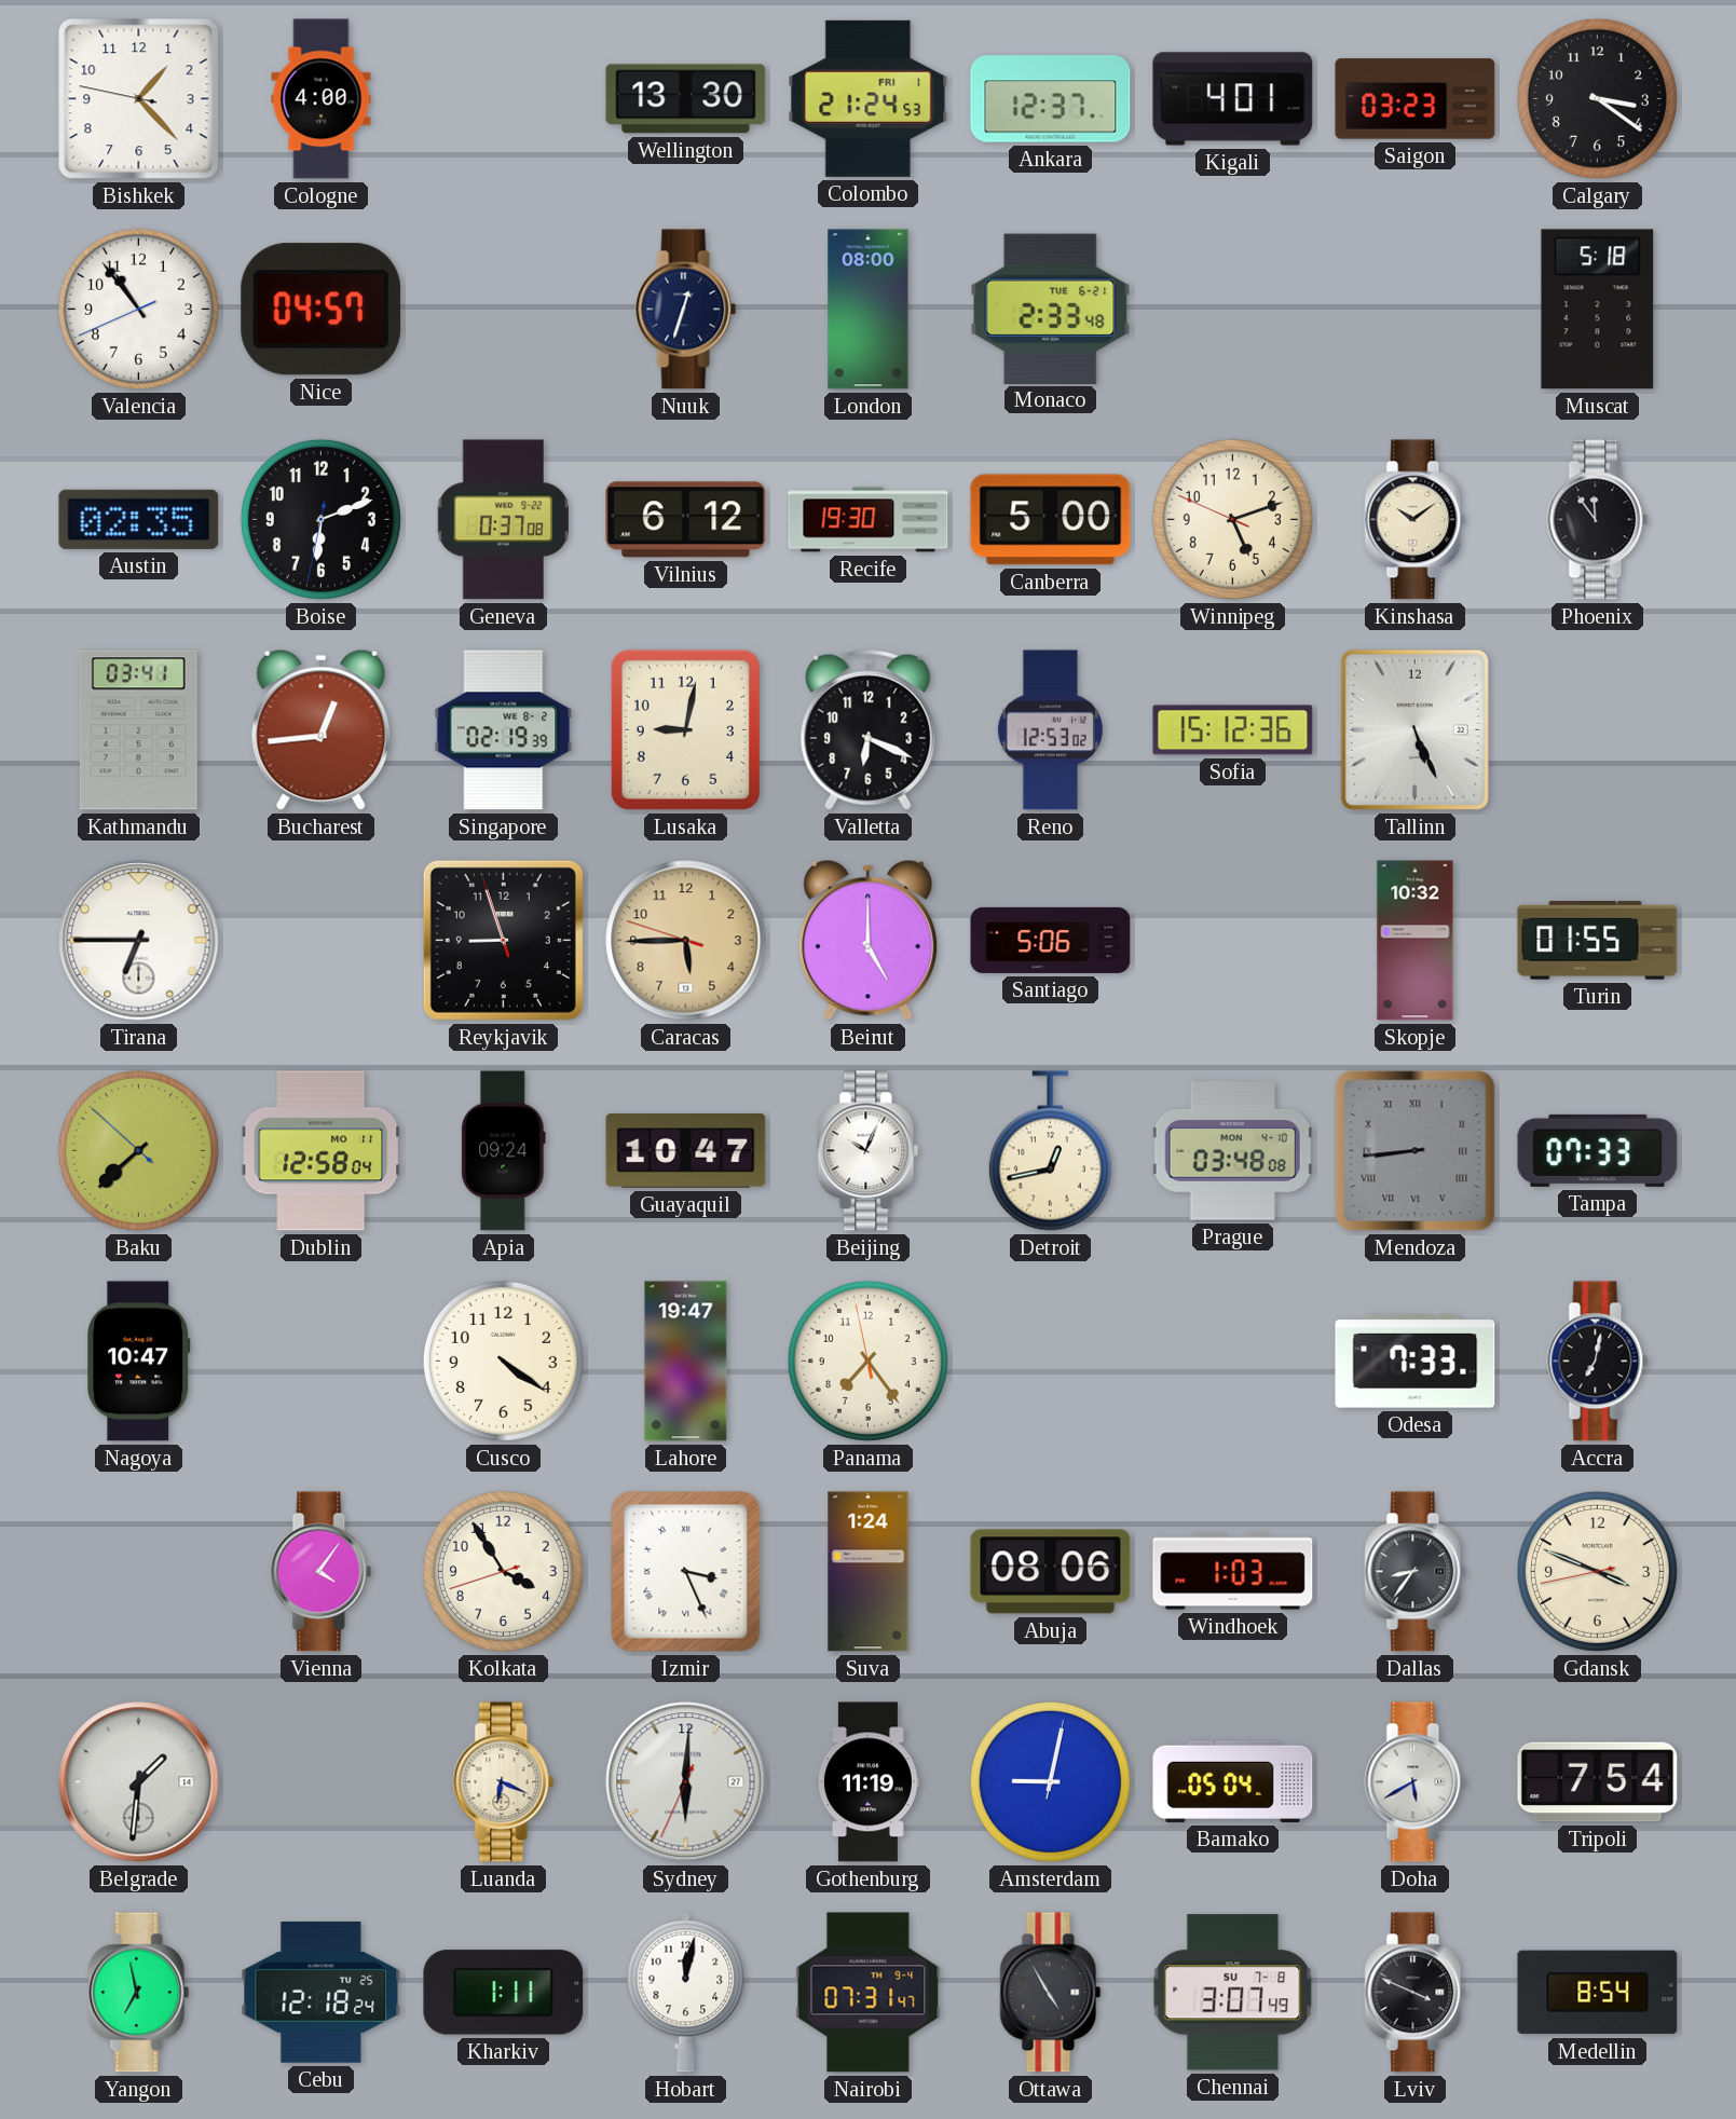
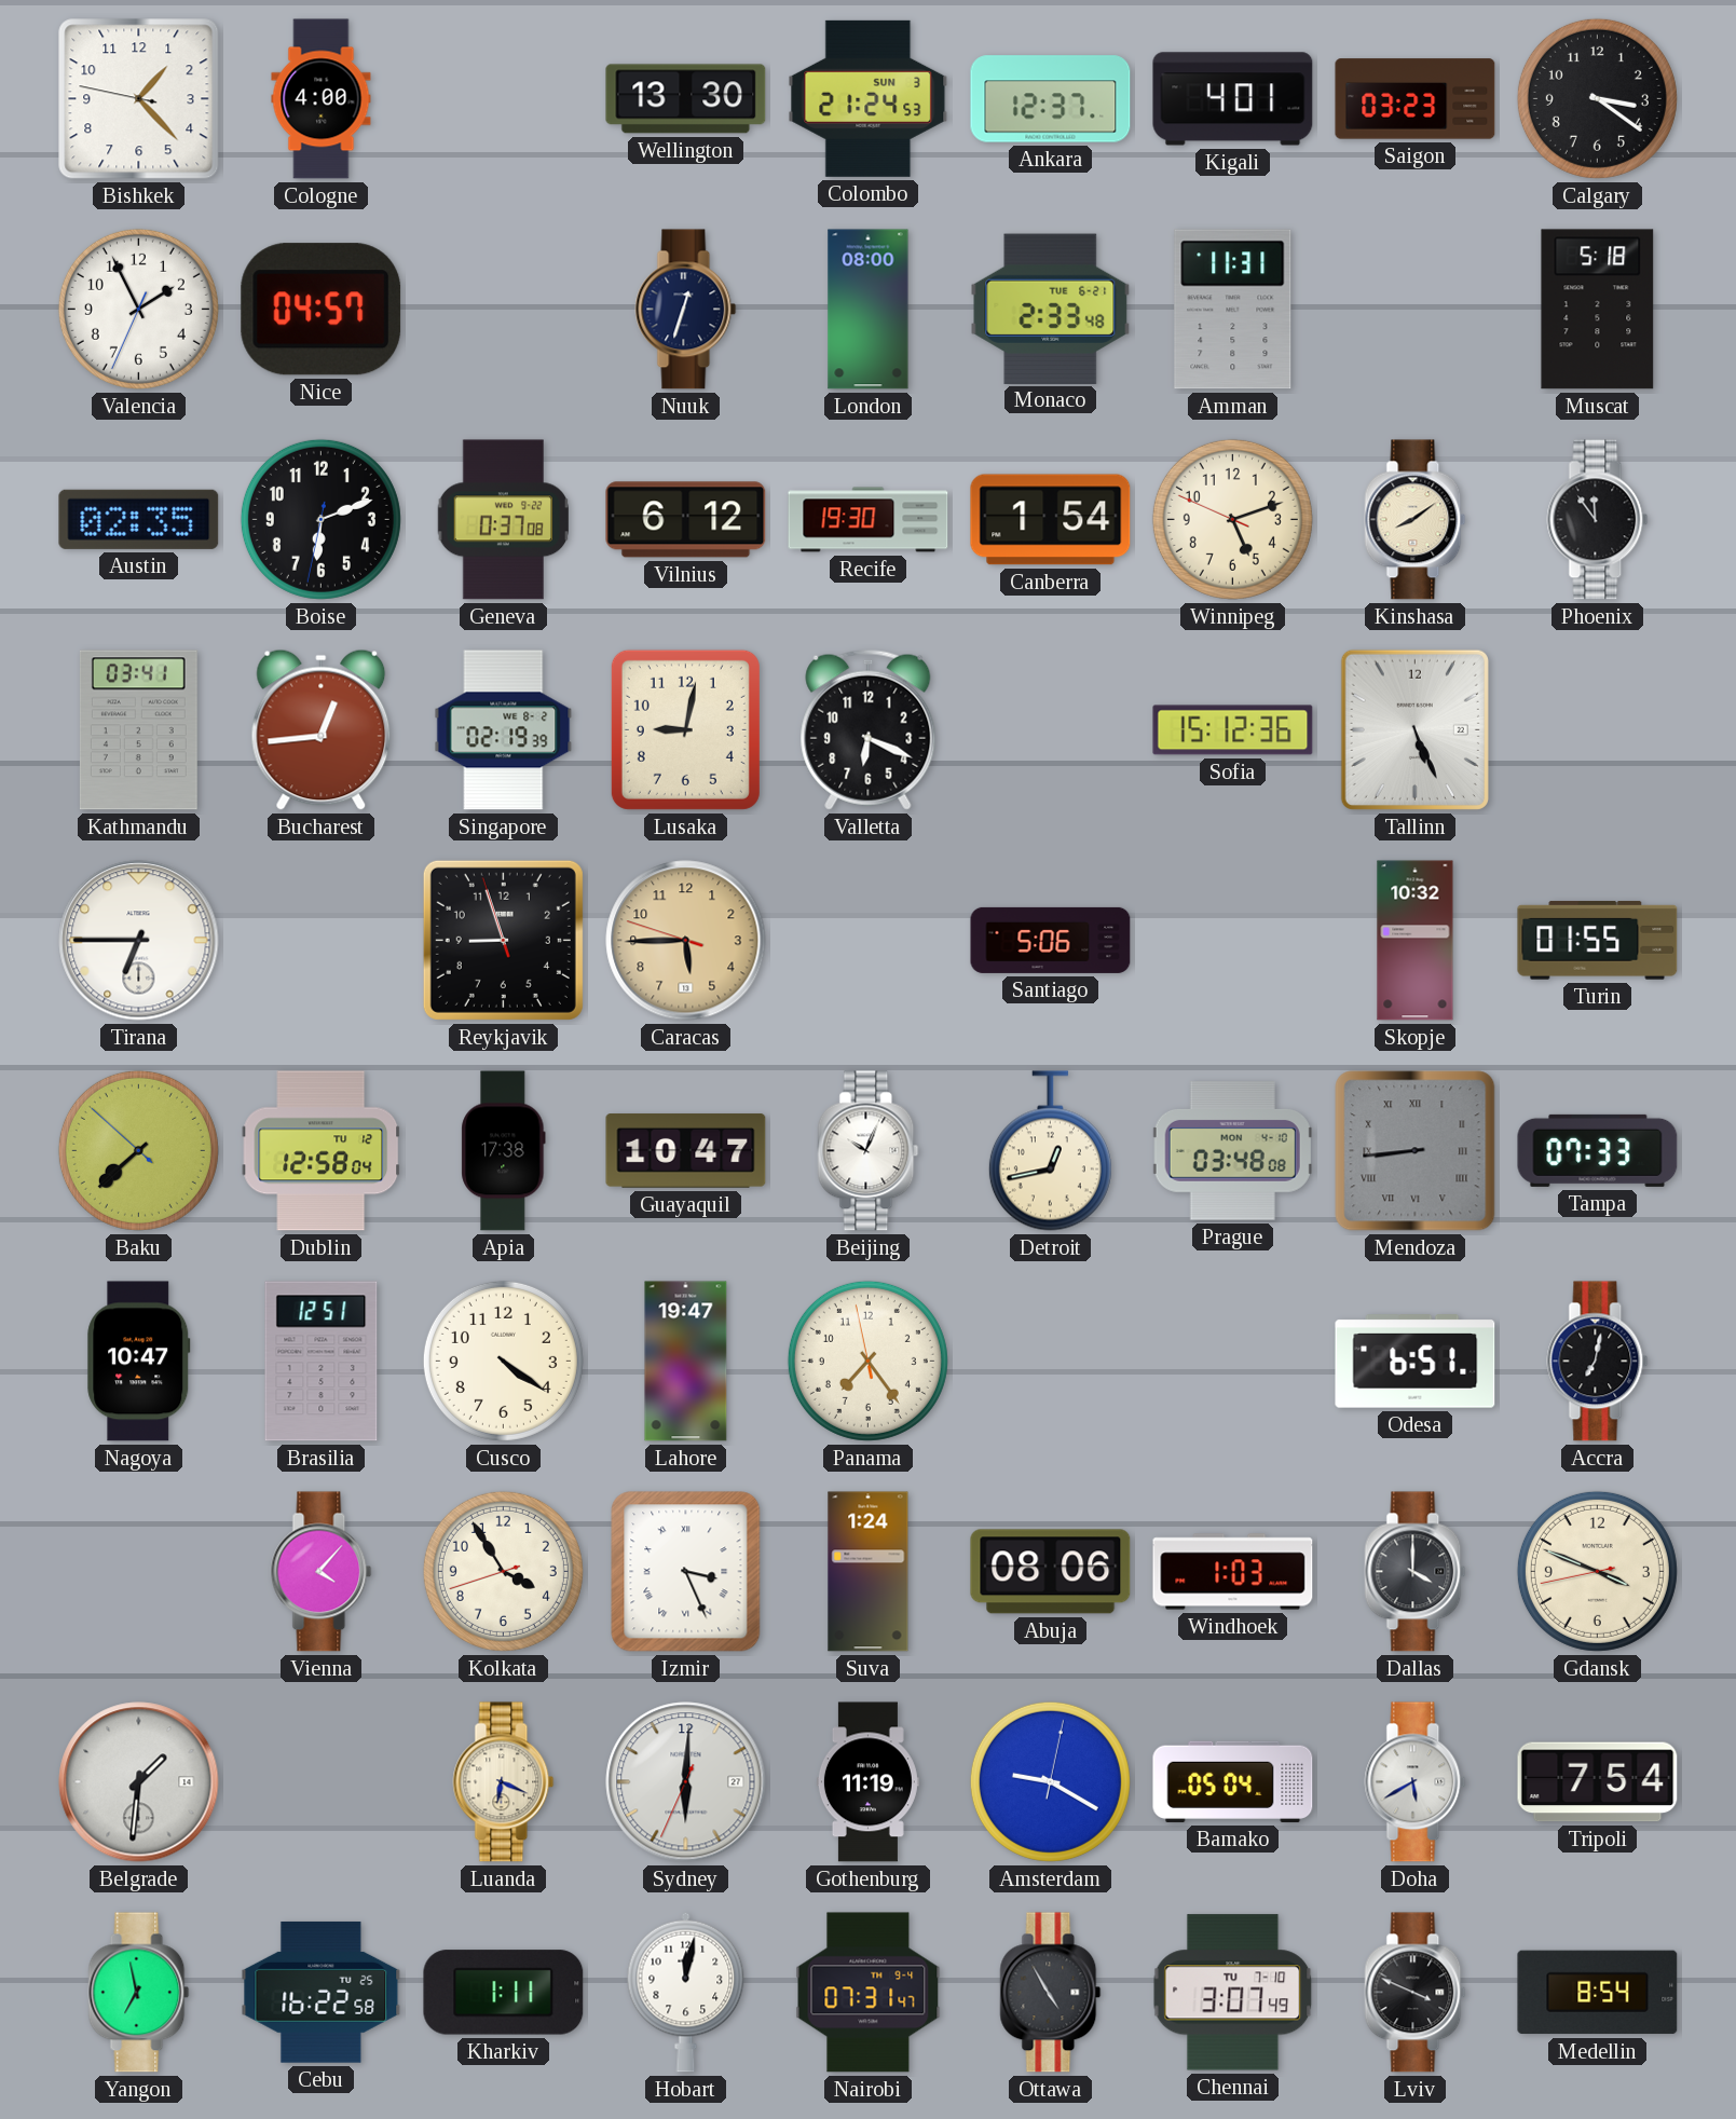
Colombo date: FRI 1 -> SUN 3 (869, 98)
Valencia: 10:53 -> 1:55 (138, 309)
Amman: none -> 11:31 (1233, 310)
Canberra: 5:00 -> 1:54 (1051, 520)
Kinshasa: 10:09 -> 8:09 (1416, 520)
Reno: 12:53 -> none (1050, 730)
Beirut: 5:00 -> none (869, 940)
Dublin date: MO 11 -> TU 12 (322, 1151)
Apia: 09:24 -> 17:38 (504, 1151)
Brasilia: none -> 12:51 (322, 1362)
Odesa: 7:33 -> 6:51 (1416, 1362)
Vienna: 4:06 -> 4:07 (322, 1572)
Dallas: 8:36 -> 4:00 (1416, 1572)
Amsterdam: 9:02 -> 9:20 (1050, 1781)
Cebu: 12:18 -> 16:22 (322, 1992)
Chennai date: SU 7-8 -> TU 7-10 (1233, 1993)
